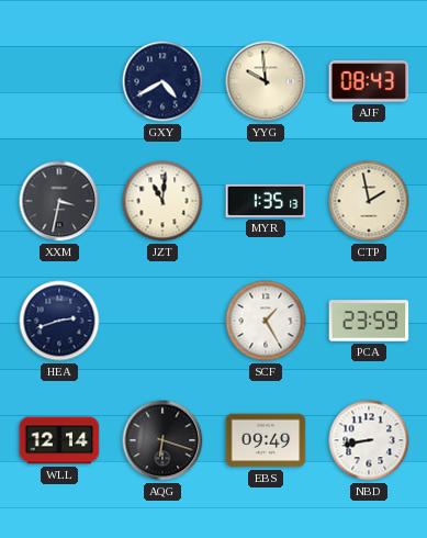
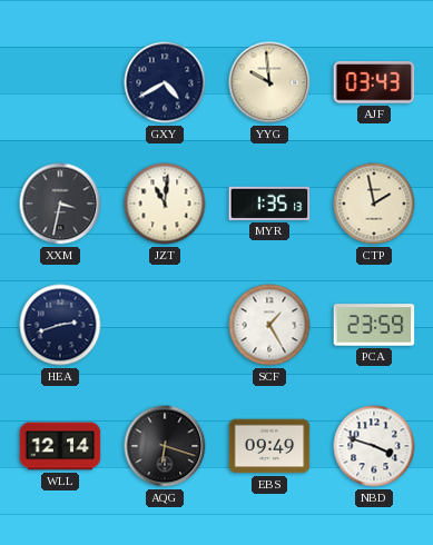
AJF: 08:43 -> 03:43 (374, 82)
NBD: 8:43 -> 3:48 (374, 446)
